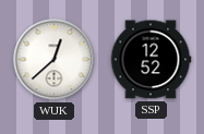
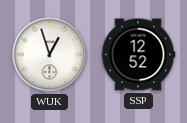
WUK: 12:38 -> 12:57 (50, 55)
